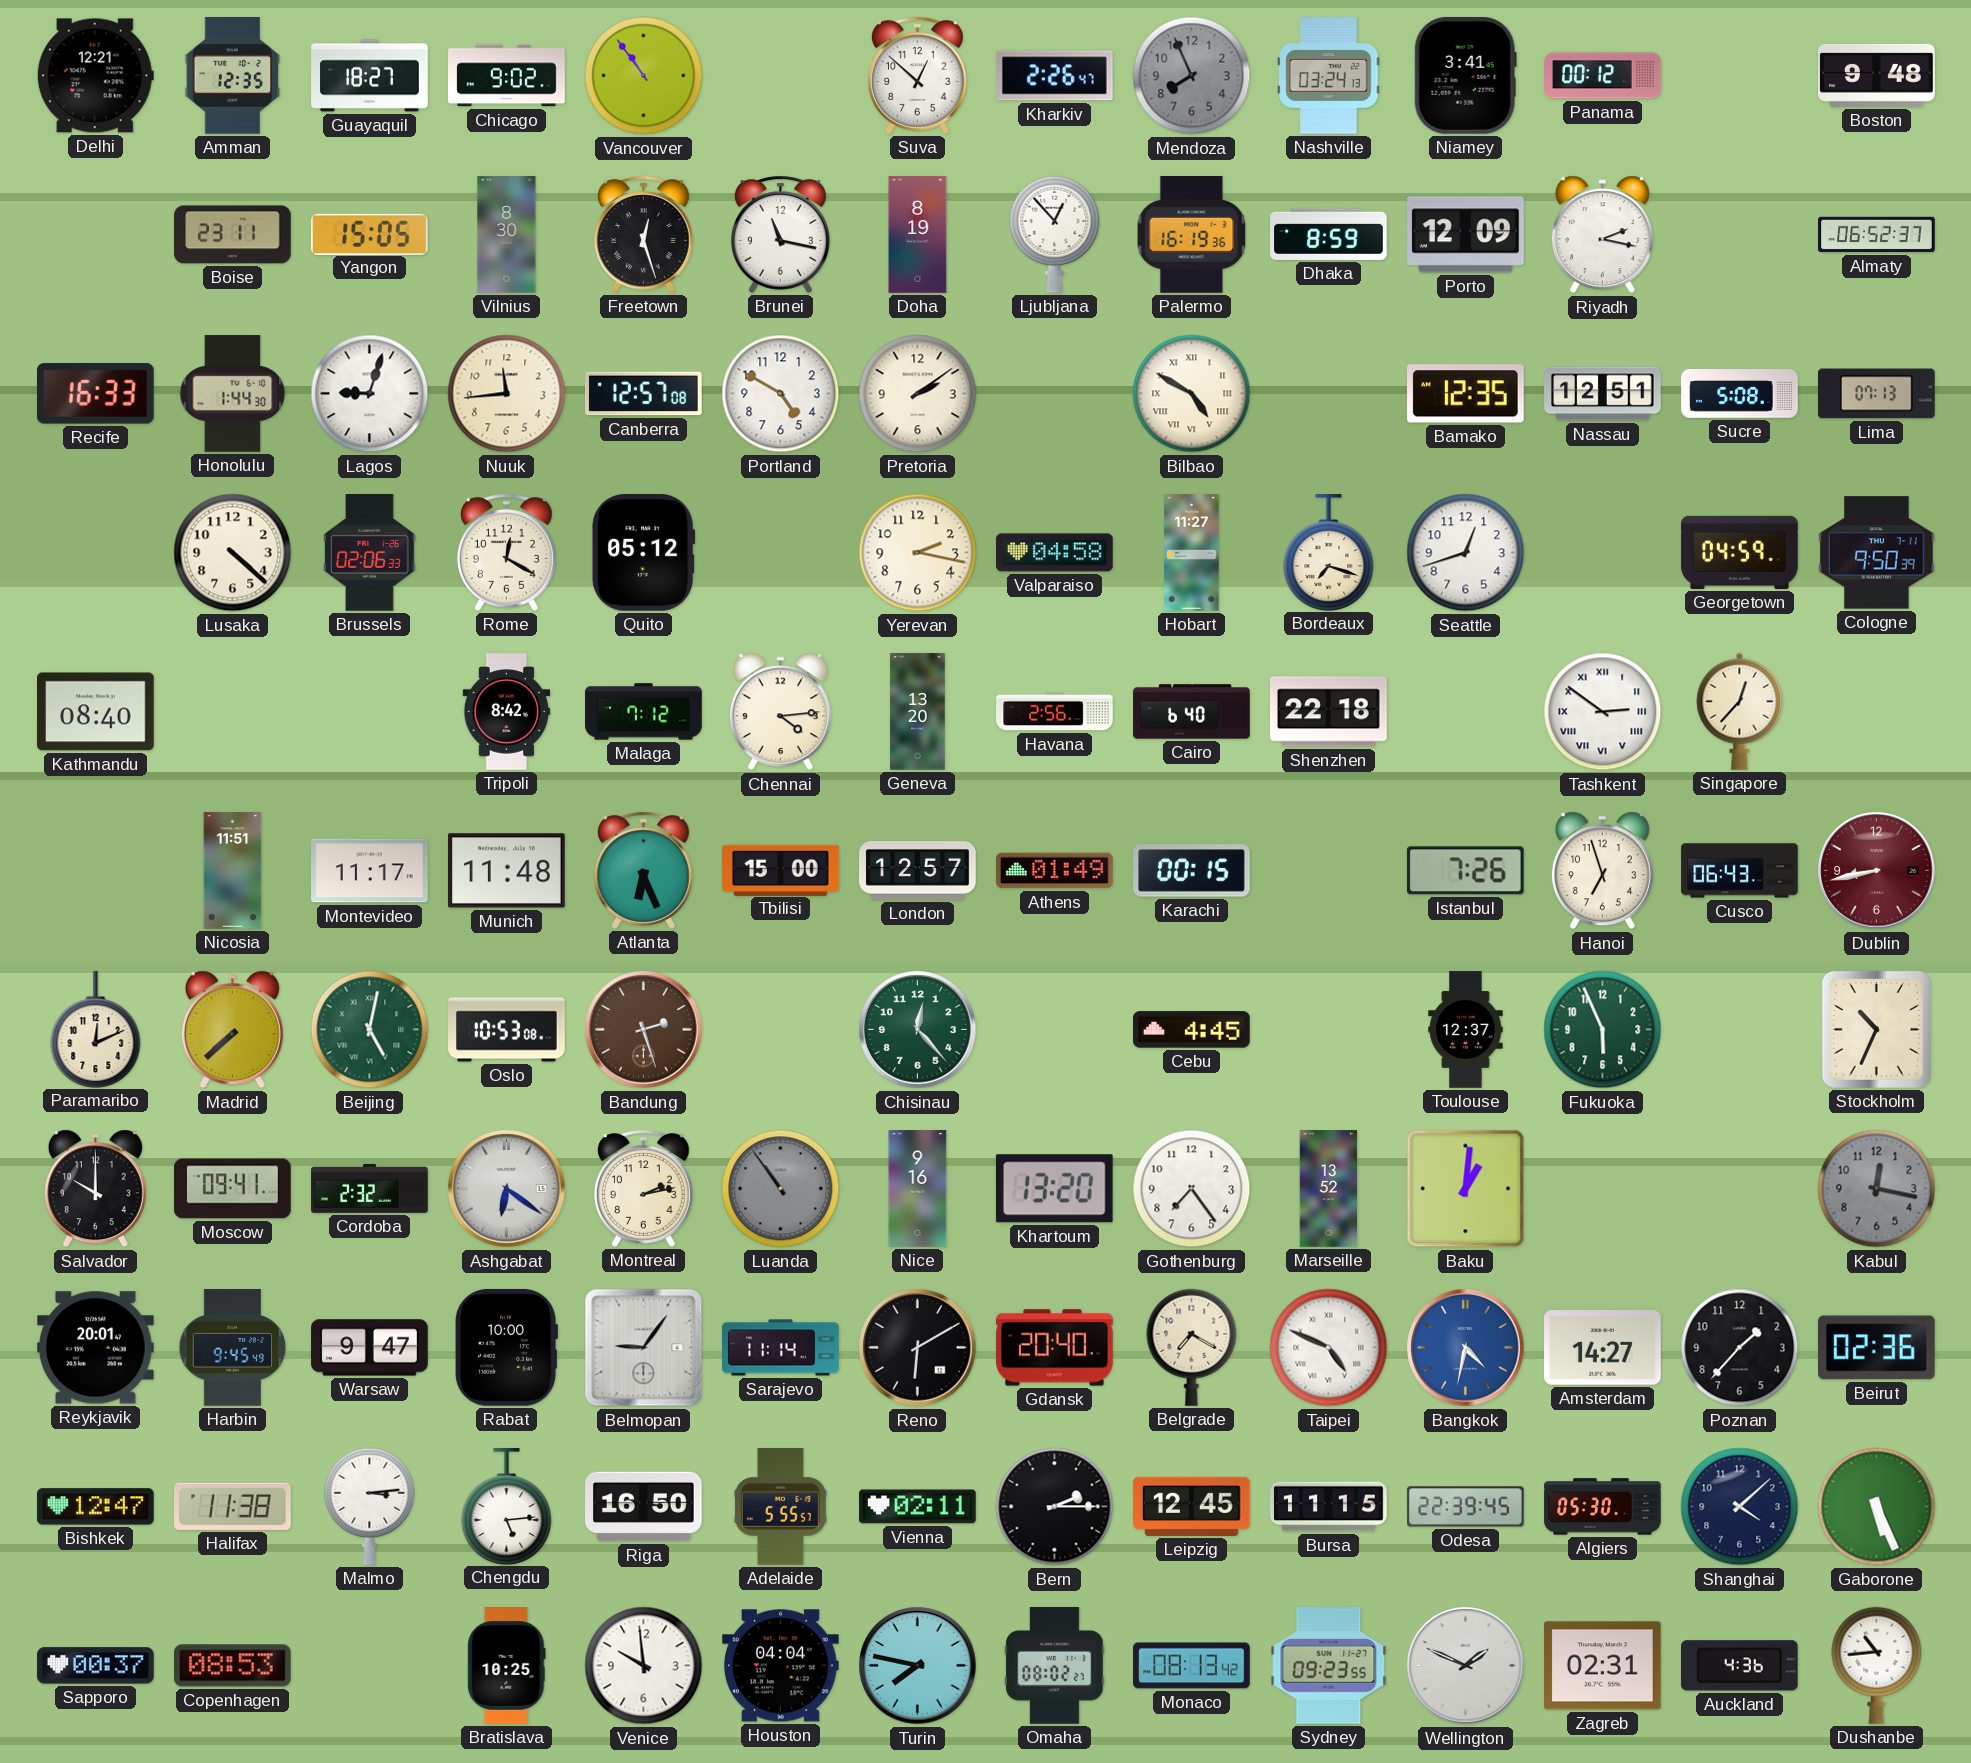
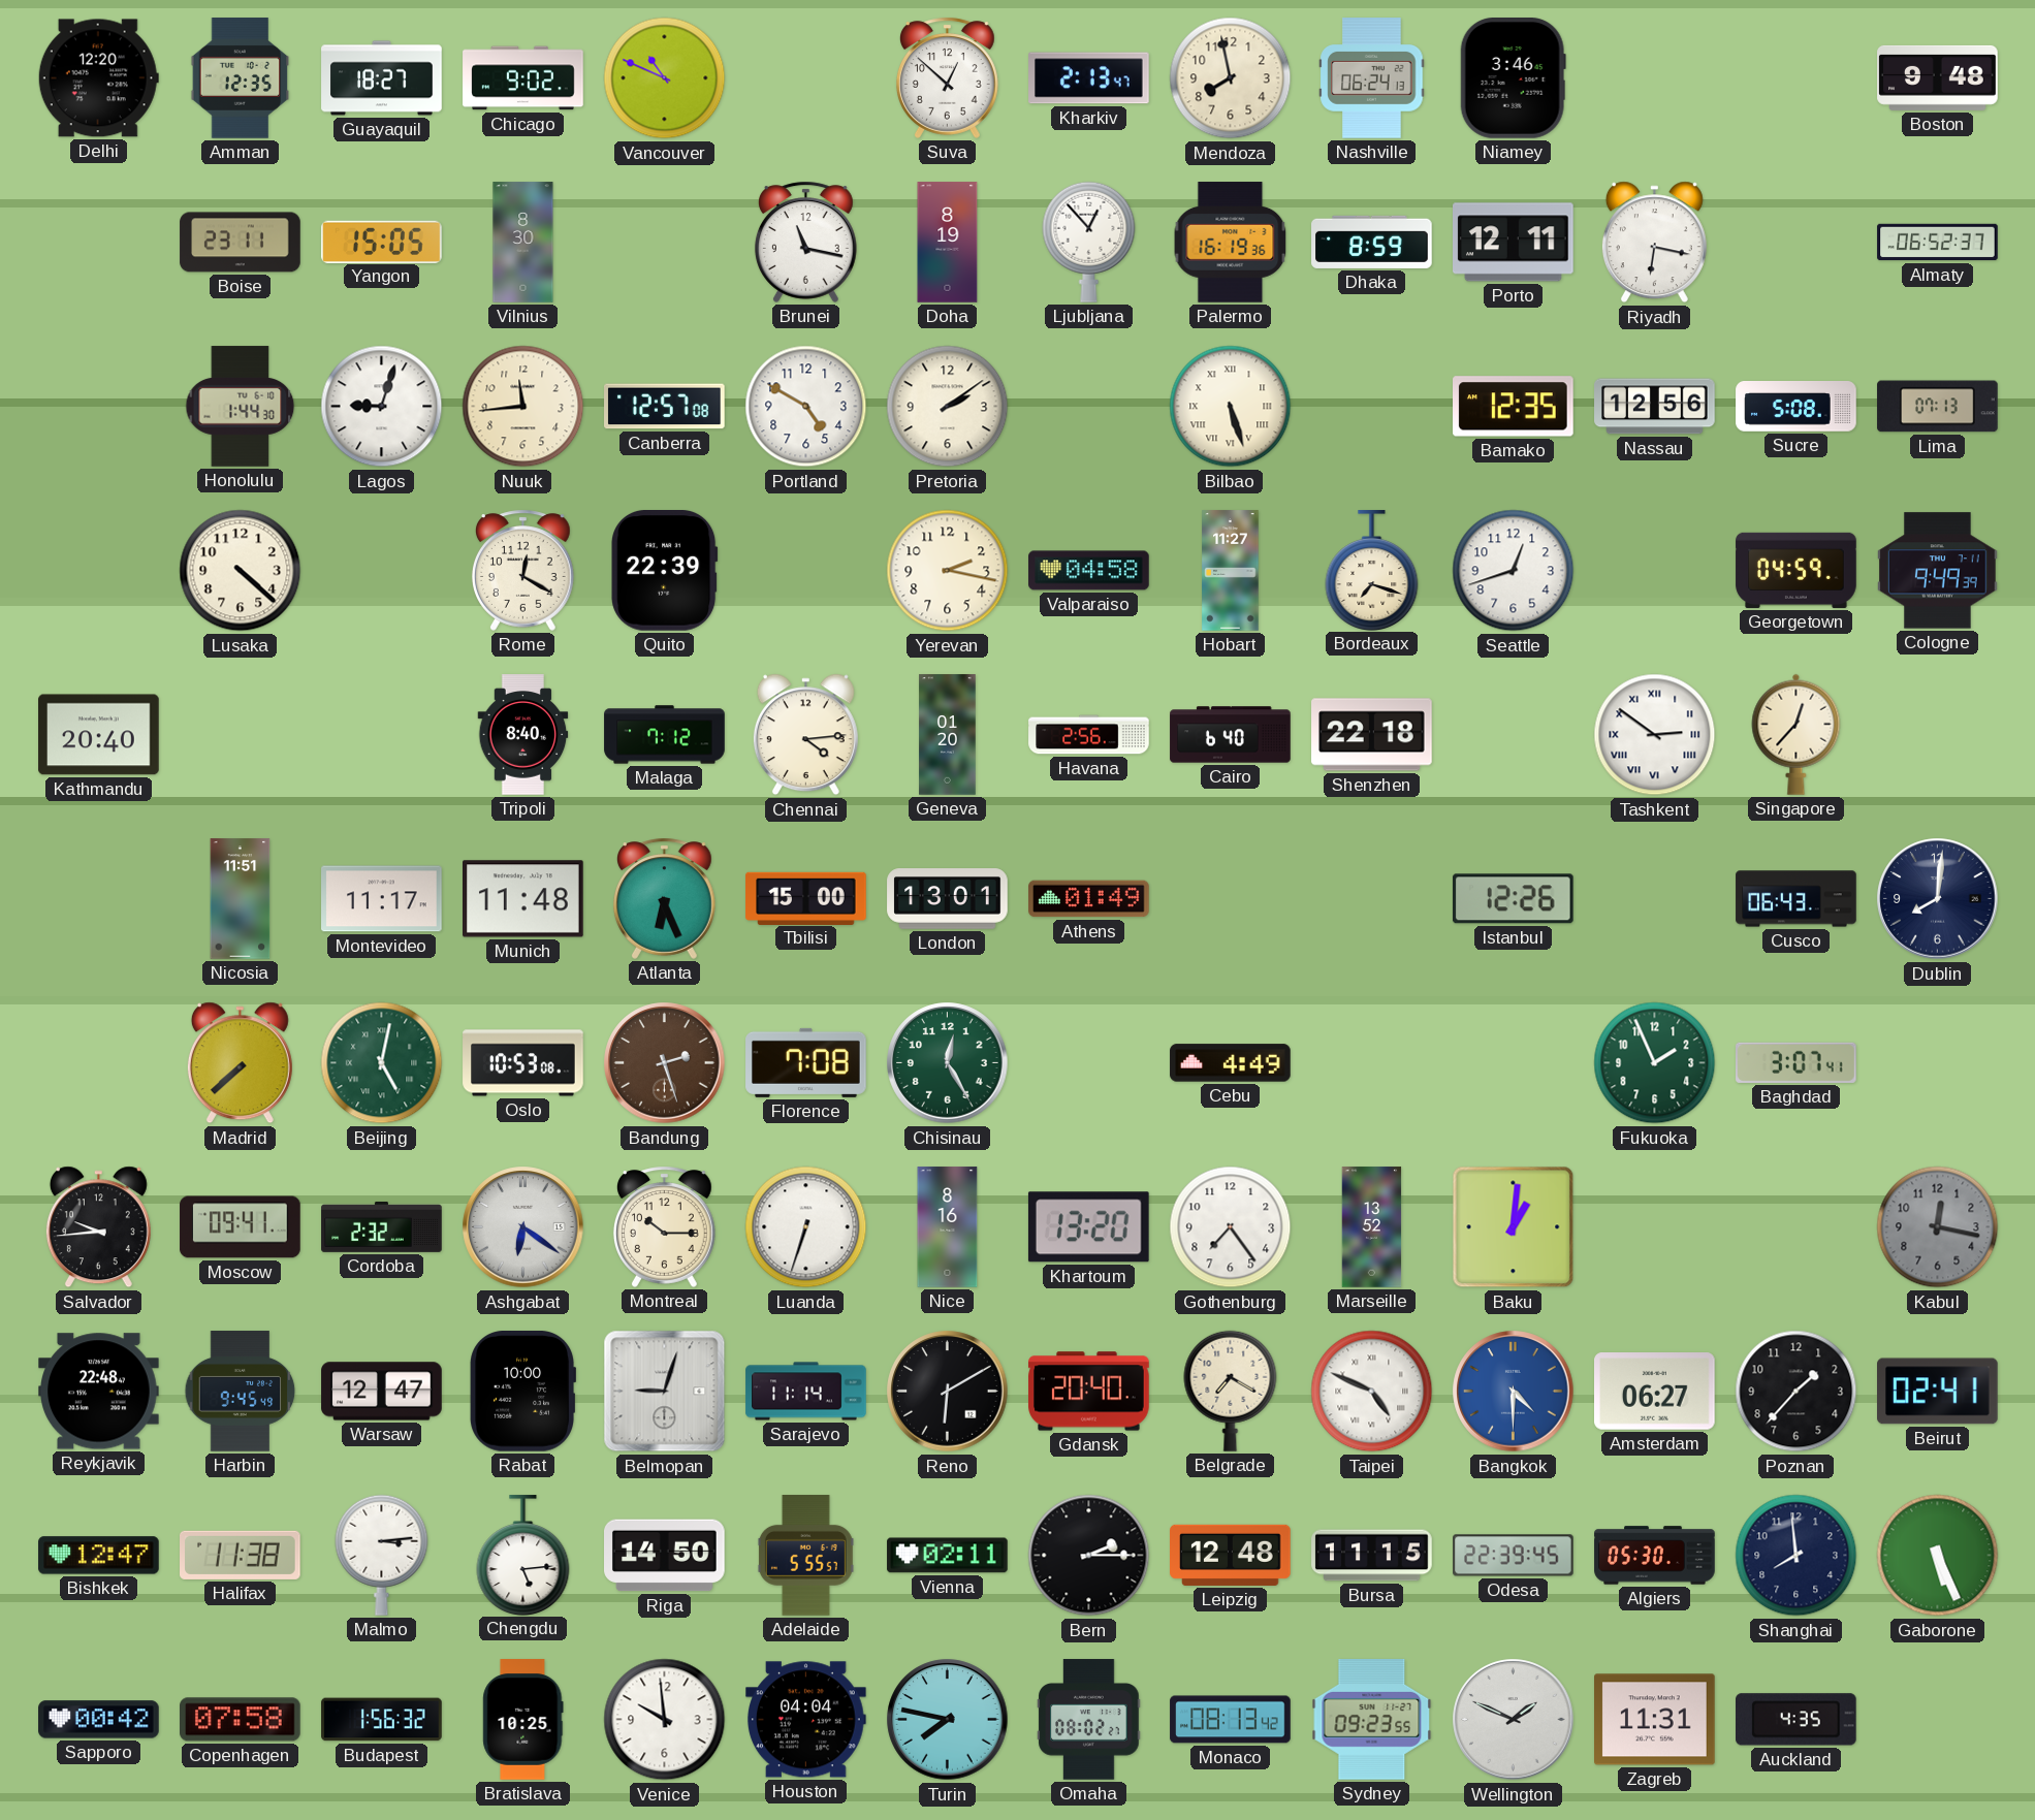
Delhi: 12:21 -> 12:20 (98, 78)
Vancouver: 10:54 -> 10:49 (665, 78)
Kharkiv: 2:26 -> 2:13 (1089, 78)
Mendoza: 7:56 -> 7:58 (1231, 78)
Mendoza dial: grey -> cream (1231, 78)
Nashville: 03:24 -> 06:24 (1372, 78)
Niamey: 3:41 -> 3:46 (1513, 78)
Panama: 00:12 -> none (1603, 76)
Freetown: 12:27 -> none (644, 234)
Porto: 12:09 -> 12:11 (1514, 243)
Riyadh: 2:17 -> 6:17 (1654, 243)
Recife: 16:33 -> none (96, 394)
Bilbao: 4:50 -> 5:27 (1231, 407)
Nassau: 12:51 -> 12:56 (1655, 407)
Brussels: 02:06 -> none (370, 553)
Quito: 05:12 -> 22:39 (665, 571)
Cologne: 9:50 -> 9:49 (1938, 571)
Kathmandu: 08:40 -> 20:40 (99, 735)
Tripoli: 8:42 -> 8:40 (523, 735)
Geneva: 13:20 -> 01:20 (948, 735)
London: 12:57 -> 13:01 (948, 899)
Karachi: 00:15 -> none (1192, 871)
Istanbul: 7:26 -> 12:26 (1513, 899)
Hanoi: 6:57 -> none (1602, 871)
Dublin: 8:43 -> 8:01 (1938, 899)
Dublin dial: burgundy -> navy (1938, 899)
Paramaribo: 12:11 -> none (96, 1029)
Florence: none -> 7:08 (806, 1062)
Chisinau: 12:23 -> 12:25 (948, 1063)
Cebu: 4:45 -> 4:49 (1231, 1063)
Toulouse: 12:37 -> none (1466, 1030)
Fukuoka: 5:56 -> 1:56 (1655, 1063)
Baghdad: none -> 3:07 (1796, 1062)
Stockholm: 10:34 -> none (1876, 1029)
Salvador: 10:00 -> 9:44 (98, 1227)
Montreal: 2:13 -> 10:15 (665, 1226)
Luanda: 10:54 -> 6:33 (806, 1227)
Luanda dial: grey -> white (806, 1227)
Nice: 9:16 -> 8:16 (948, 1227)
Reykjavik: 20:01 -> 22:48 (99, 1392)
Warsaw: 9:47 -> 12:47 (382, 1392)
Belmopan: 9:06 -> 9:03 (665, 1392)
Bangkok: 4:32 -> 4:30 (1514, 1392)
Amsterdam: 14:27 -> 06:27 (1655, 1392)
Beirut: 02:36 -> 02:41 (1938, 1392)
Riga: 16:50 -> 14:50 (665, 1556)
Leipzig: 12:45 -> 12:48 (1231, 1555)
Shanghai: 4:08 -> 7:59 (1796, 1556)
Sapporo: 00:37 -> 00:42 (99, 1720)
Copenhagen: 08:53 -> 07:58 (241, 1720)
Budapest: none -> 1:56 (382, 1720)
Zagreb: 02:31 -> 11:31 (1655, 1720)
Auckland: 4:36 -> 4:35 (1796, 1720)
Dushanbe: 10:44 -> none (1877, 1665)
